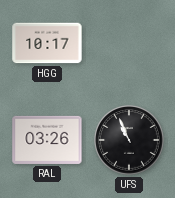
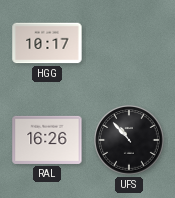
RAL: 03:26 -> 16:26 (47, 140)
UFS: 10:56 -> 10:53 (129, 140)
